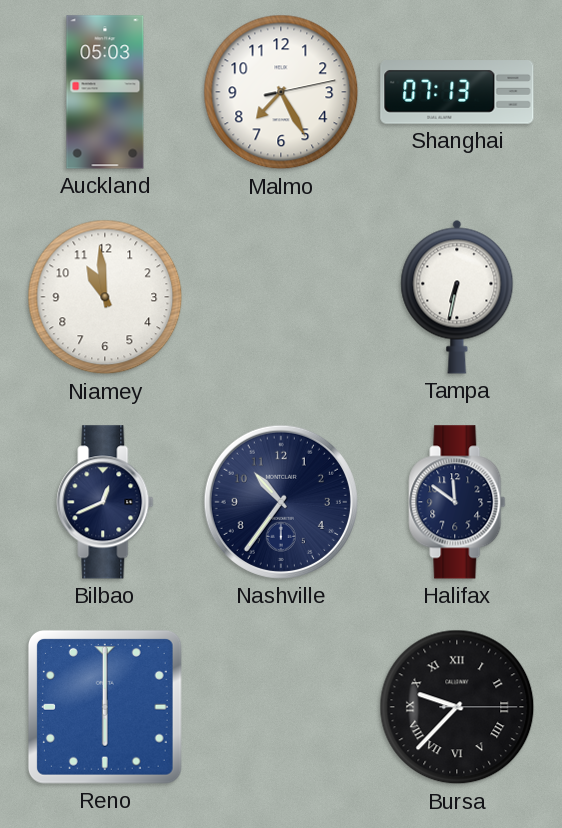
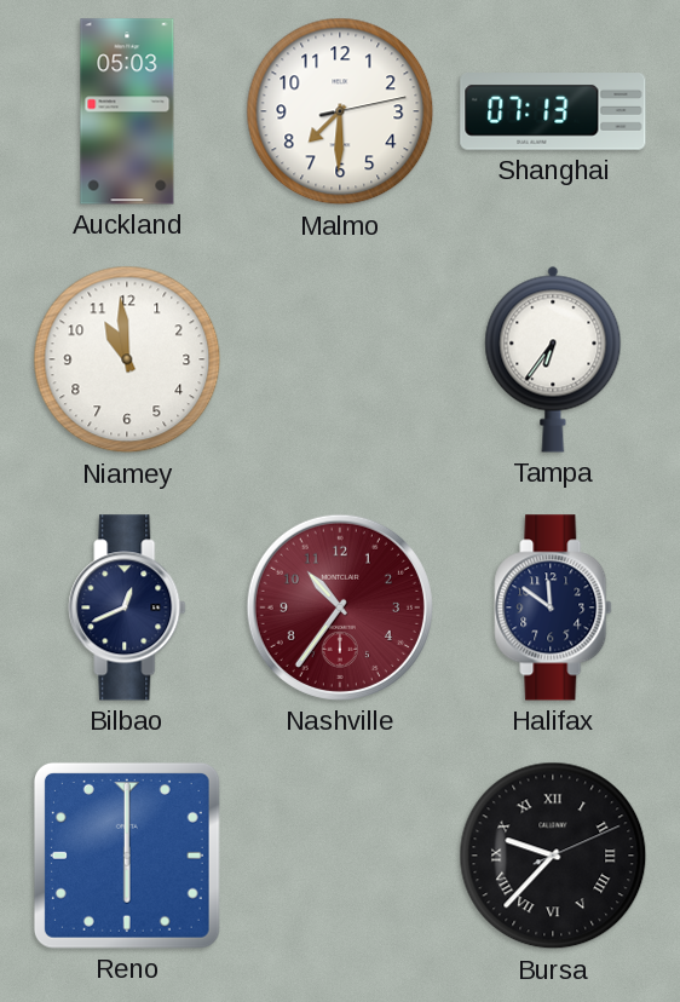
Malmo: 7:25 -> 7:30 (340, 111)
Tampa: 6:32 -> 6:36 (553, 359)
Nashville dial: navy -> burgundy (340, 607)
Bursa: 9:37:15 -> 9:37:11 (553, 856)
